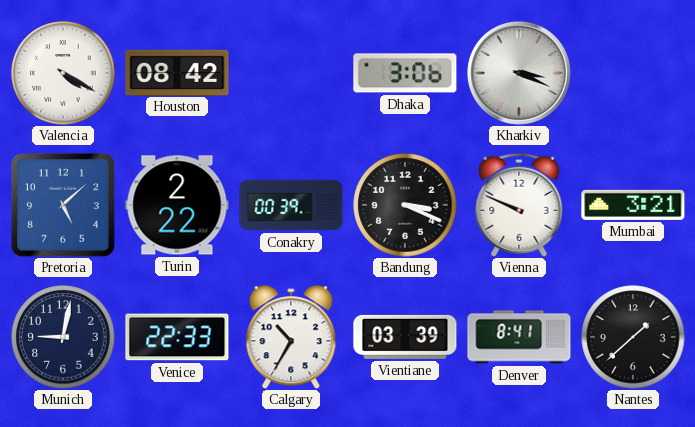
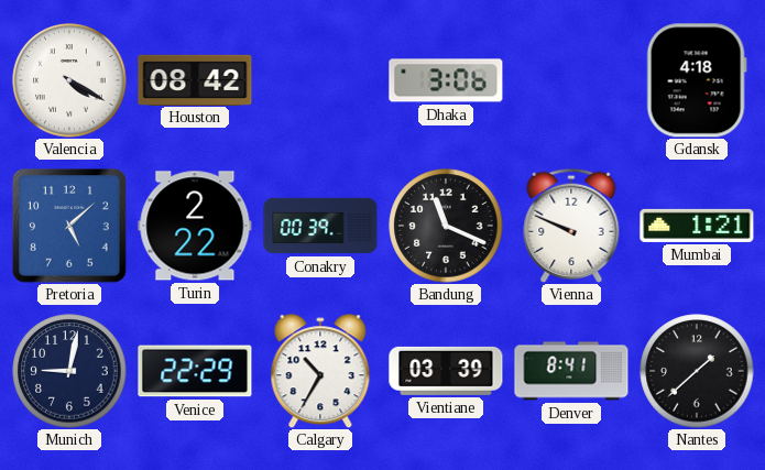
Kharkiv: 3:19 -> none (519, 73)
Gdansk: none -> 4:18 (697, 80)
Bandung: 3:19 -> 11:19 (446, 226)
Mumbai: 3:21 -> 1:21 (697, 226)
Venice: 22:33 -> 22:29 (195, 371)
